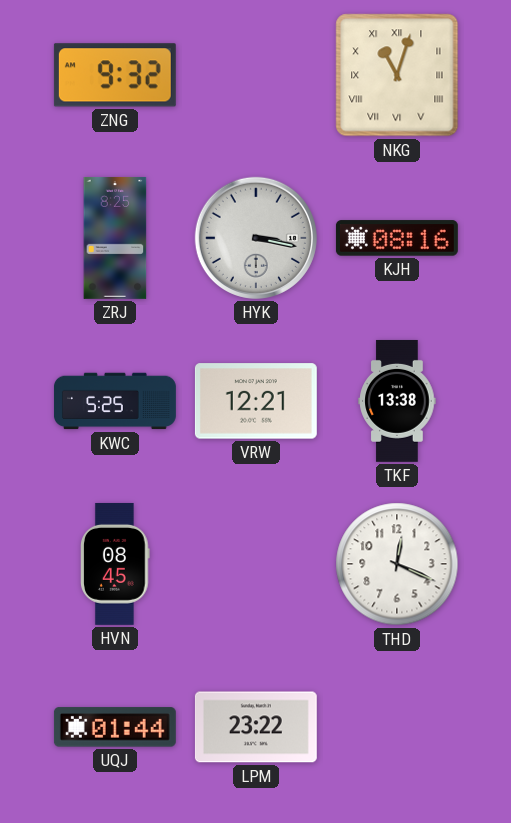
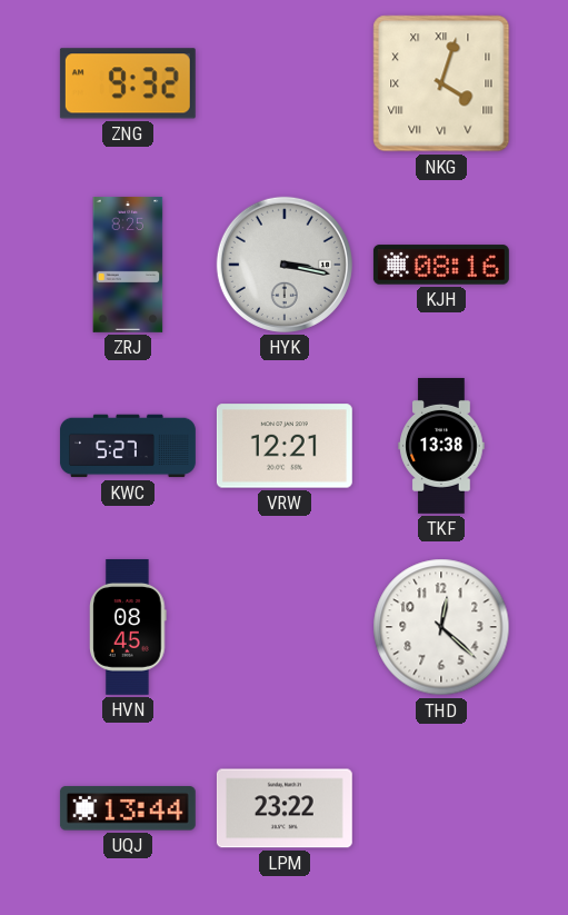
NKG: 11:03 -> 4:03 (441, 83)
KWC: 5:25 -> 5:27 (128, 446)
THD: 12:19 -> 12:22 (441, 627)
UQJ: 01:44 -> 13:44 (128, 808)
